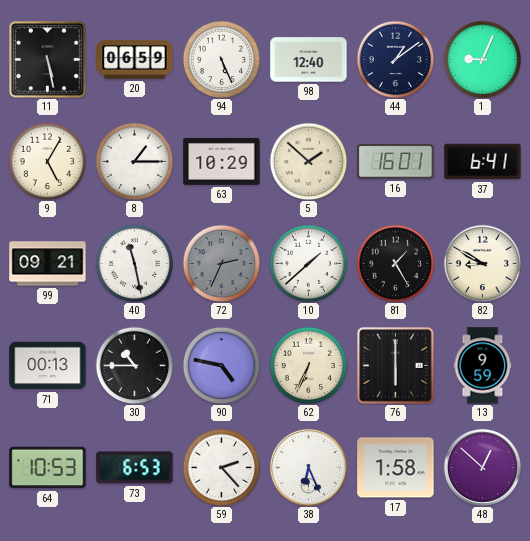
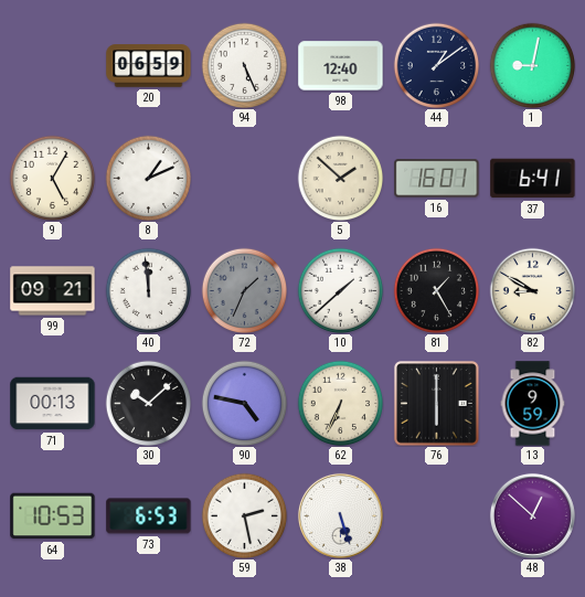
11: 5:28 -> none (48, 60)
1: 9:04 -> 9:02 (532, 65)
8: 1:15 -> 1:11 (148, 178)
63: 10:29 -> none (222, 161)
40: 11:28 -> 11:59 (148, 290)
72: 2:34 -> 1:34 (244, 290)
30: 10:45 -> 10:08 (148, 403)
59: 2:23 -> 2:28 (244, 515)
38: 6:26 -> 5:27 (340, 515)
17: 1:58 -> none (396, 468)
